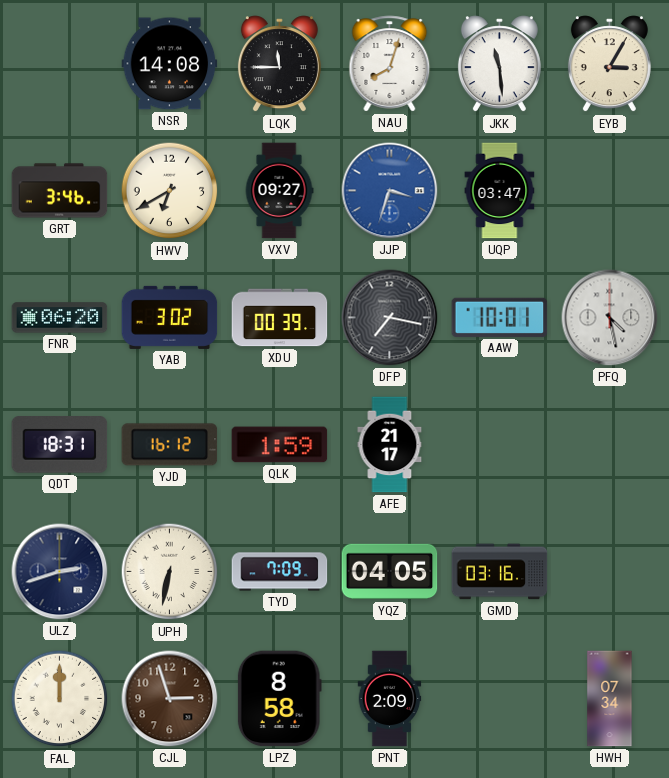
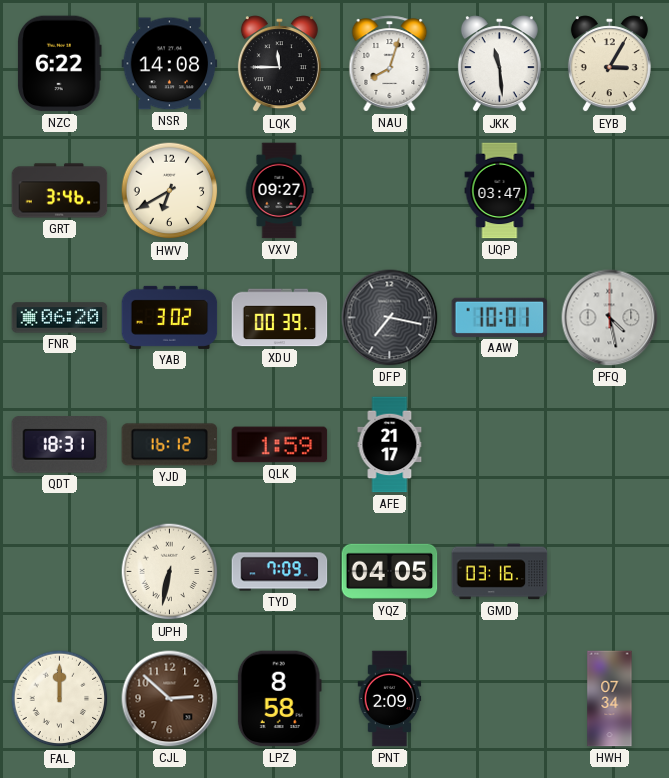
NZC: none -> 6:22 (60, 64)
JJP: 3:33 -> none (390, 191)
ULZ: 2:42 -> none (60, 572)
CJL: 2:57 -> 2:52 (170, 699)
